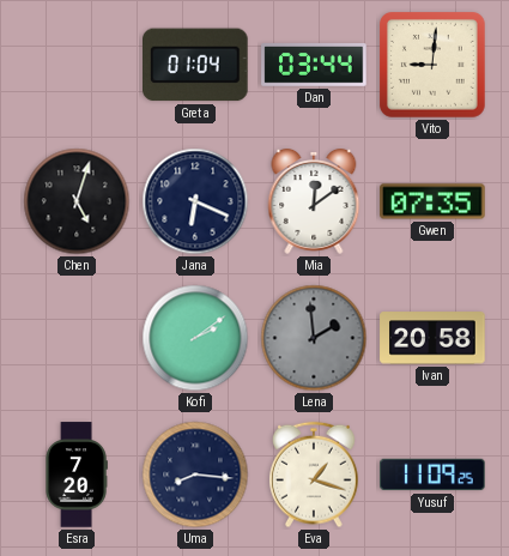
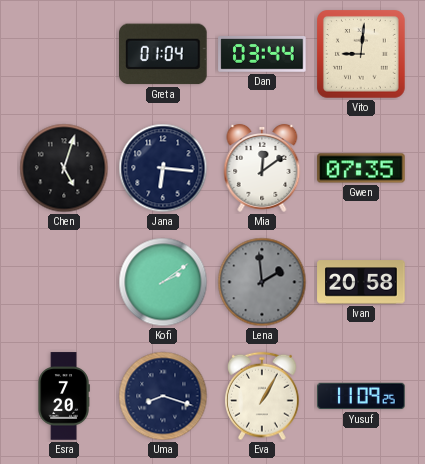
Jana: 6:19 -> 6:16 (163, 168)
Uma: 8:16 -> 8:18 (163, 396)
Eva: 1:18 -> 1:05 (263, 396)
